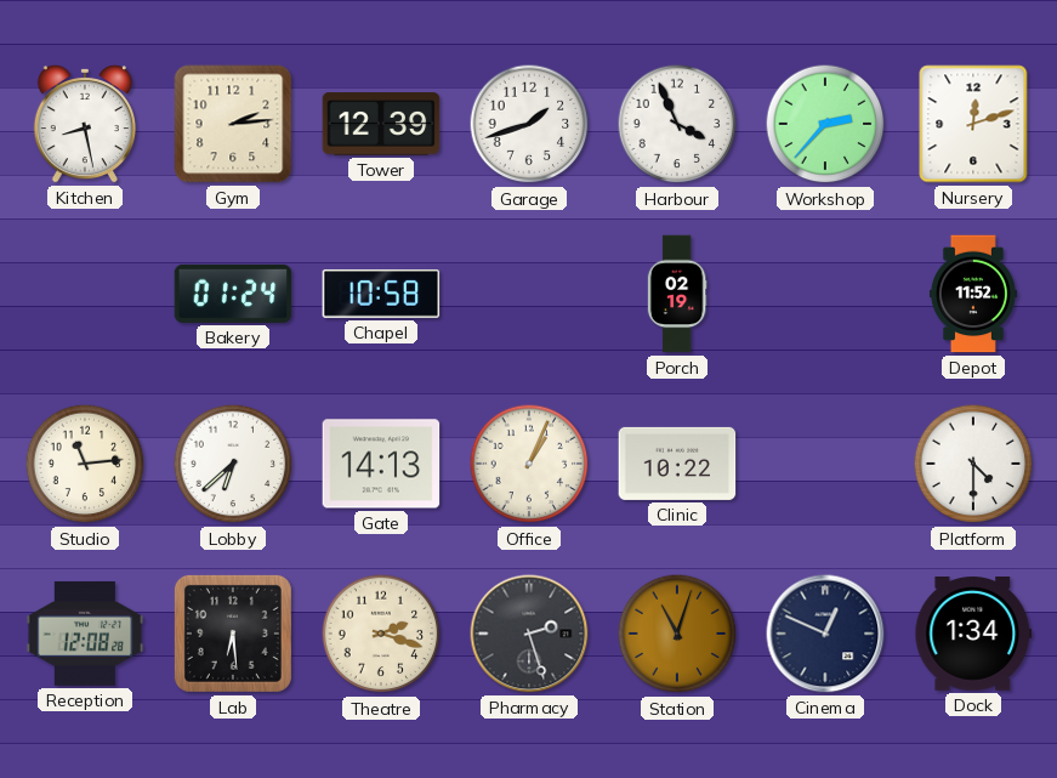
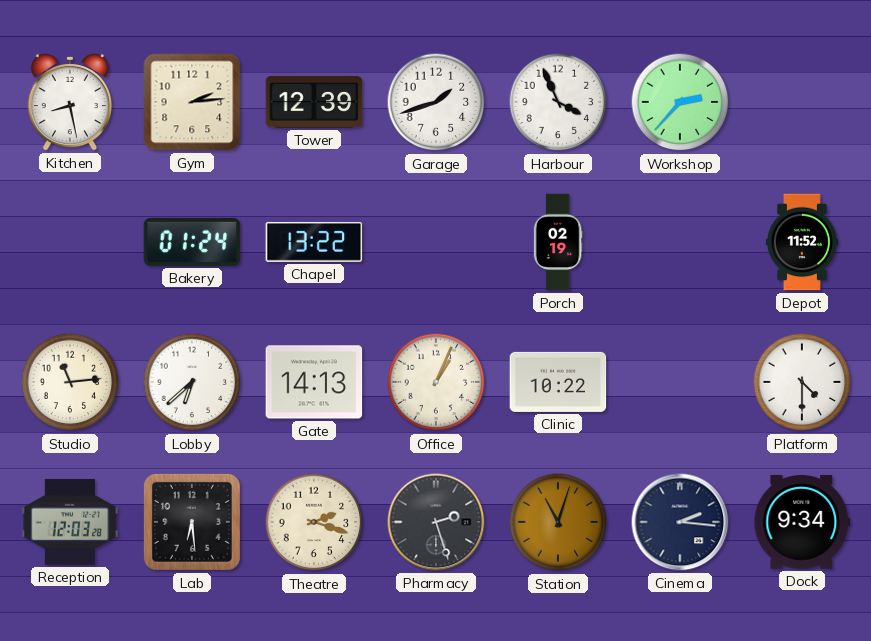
Nursery: 12:12 -> none (973, 124)
Chapel: 10:58 -> 13:22 (314, 242)
Reception: 12:08 -> 12:03 (70, 522)
Cinema: 12:49 -> 2:16 (680, 522)
Dock: 1:34 -> 9:34 (802, 523)
